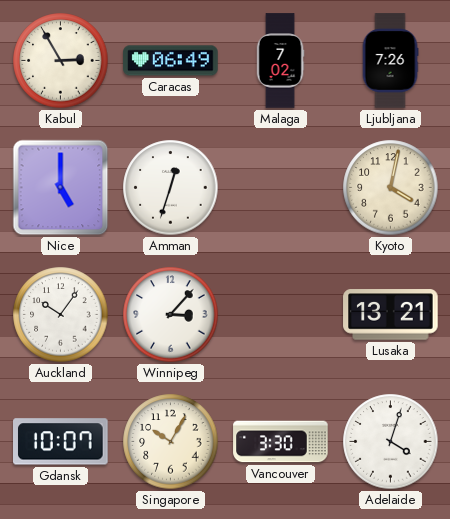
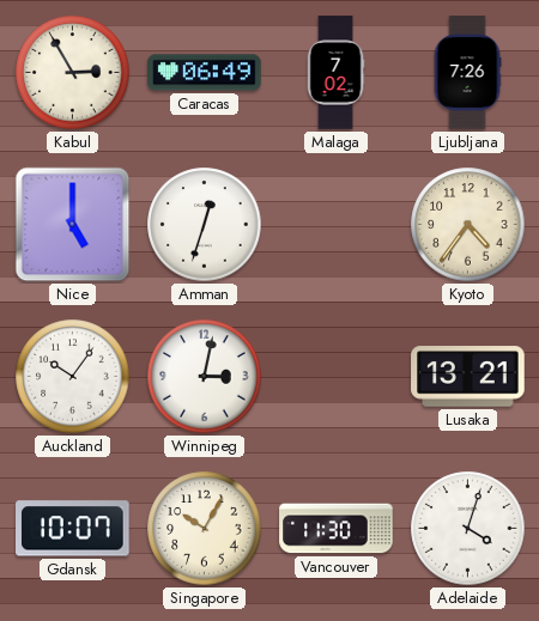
Kyoto: 4:02 -> 4:36 (468, 225)
Winnipeg: 3:07 -> 3:02 (205, 377)
Vancouver: 3:30 -> 11:30 (337, 529)
